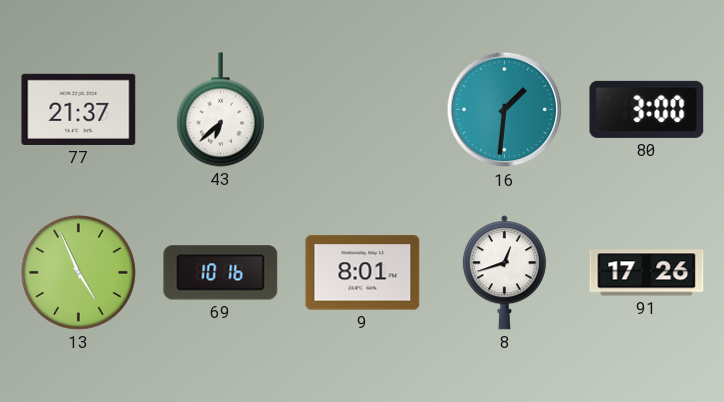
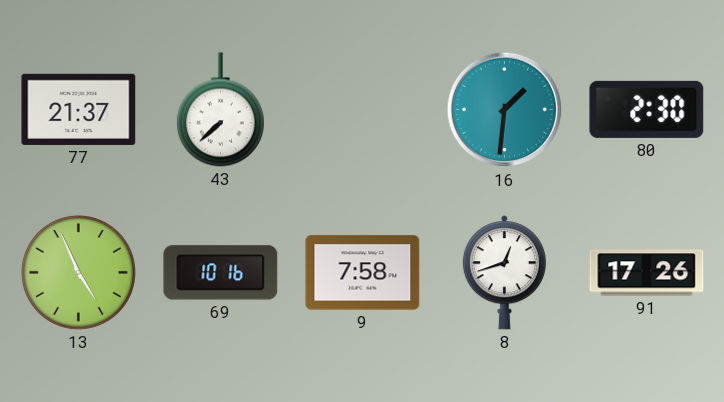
43: 6:38 -> 7:38 (220, 110)
80: 3:00 -> 2:30 (647, 109)
9: 8:01 -> 7:58 (363, 273)
